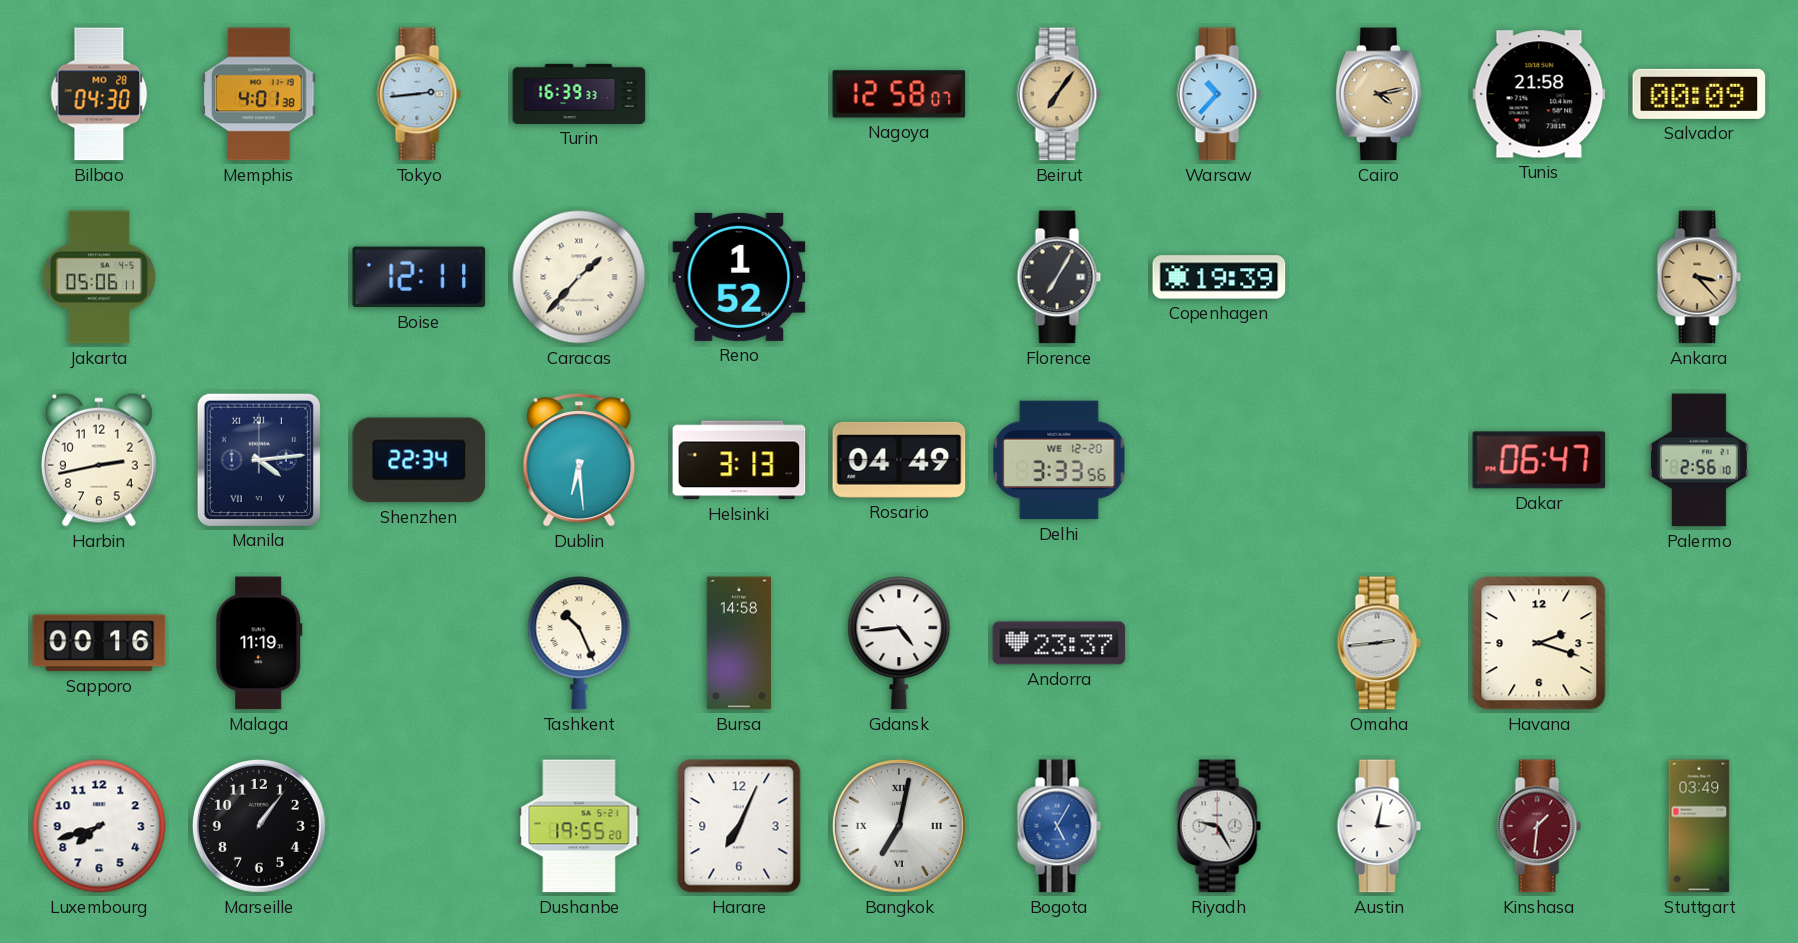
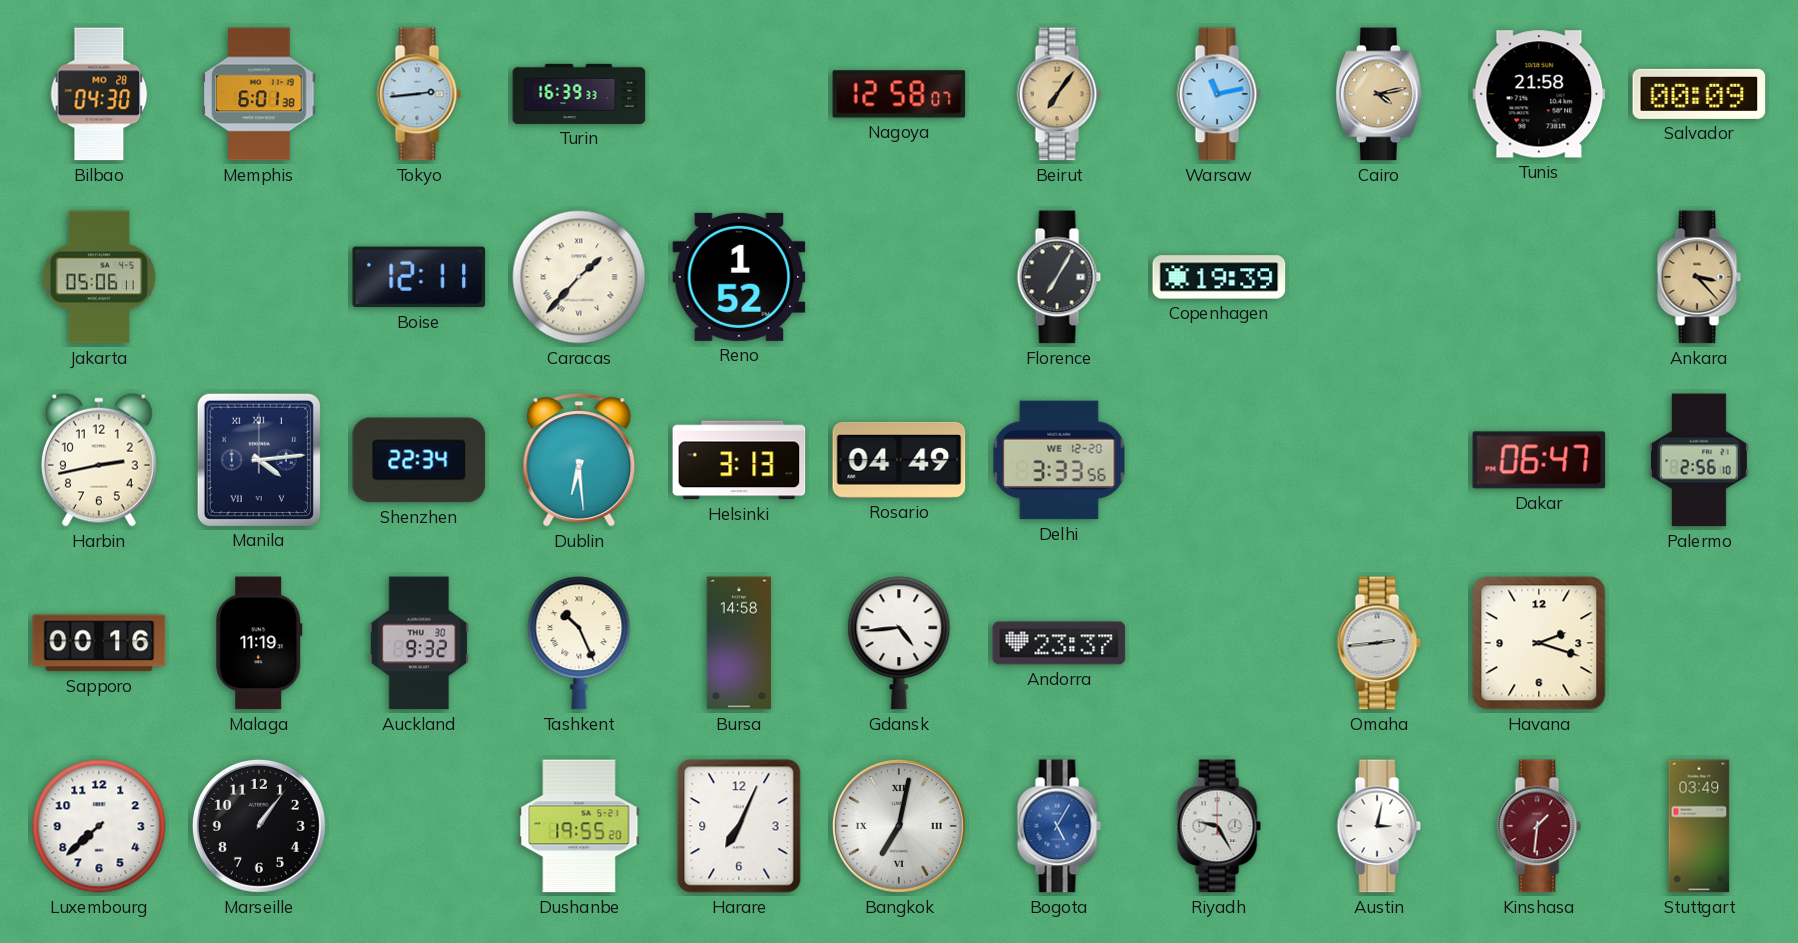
Memphis: 4:01 -> 6:01 (259, 94)
Warsaw: 10:37 -> 11:13 (1219, 94)
Auckland: none -> 9:32 (419, 643)
Luxembourg: 7:42 -> 7:38 (99, 826)
